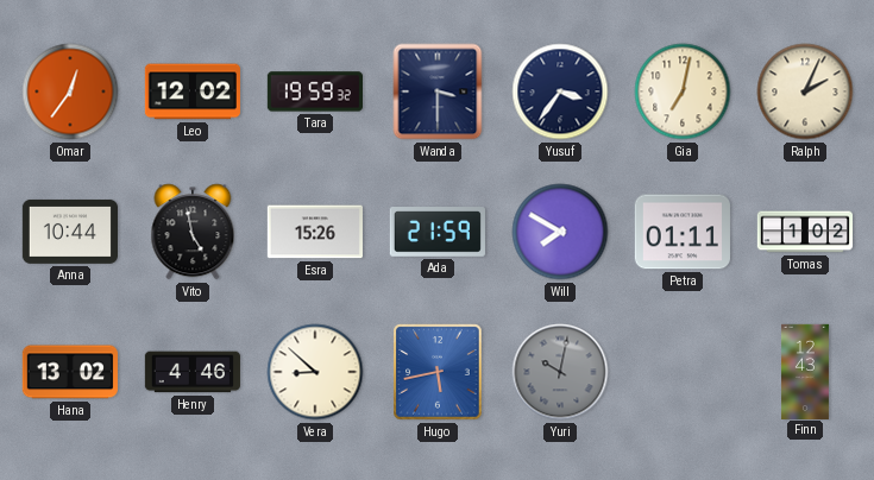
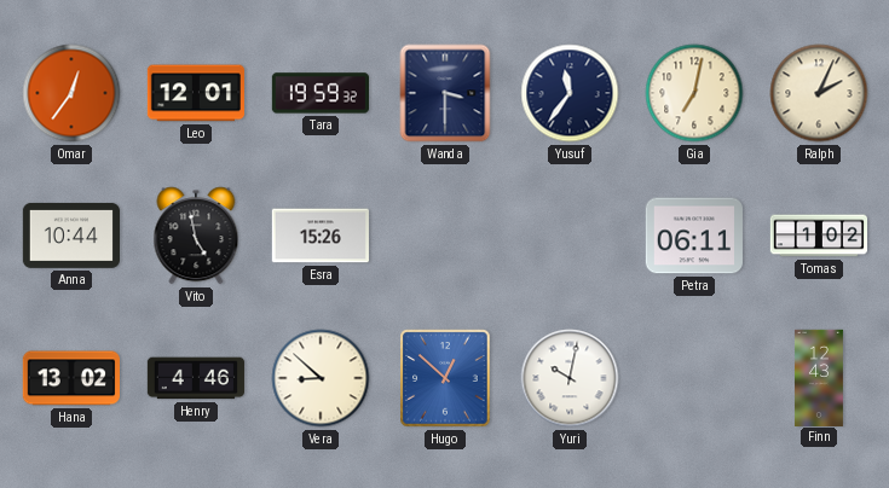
Leo: 12:02 -> 12:01 (196, 93)
Yusuf: 3:36 -> 11:36 (570, 93)
Ada: 21:59 -> none (438, 233)
Will: 7:50 -> none (560, 232)
Petra: 01:11 -> 06:11 (694, 236)
Hugo: 5:43 -> 12:52 (445, 378)
Yuri dial: grey -> white (570, 378)
